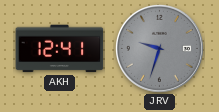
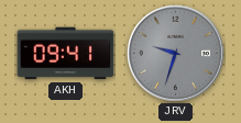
AKH: 12:41 -> 09:41 (66, 54)
